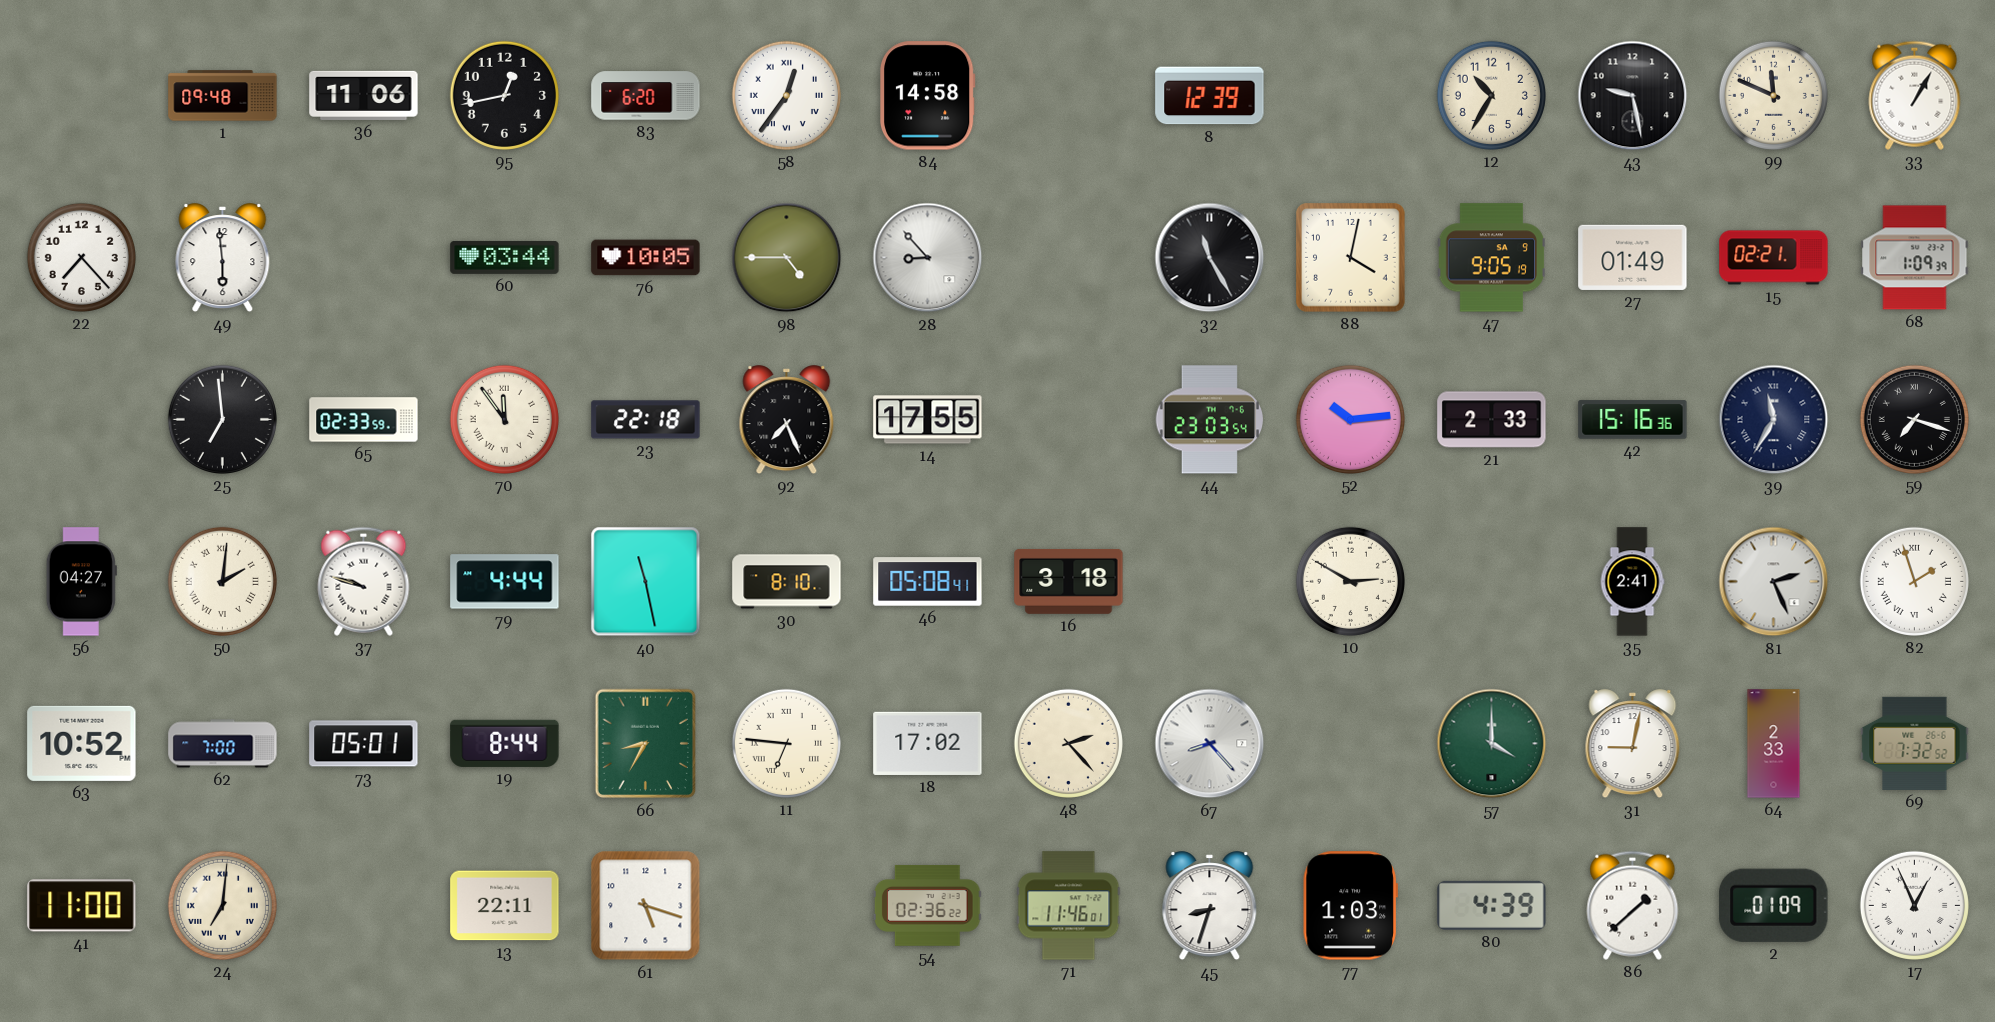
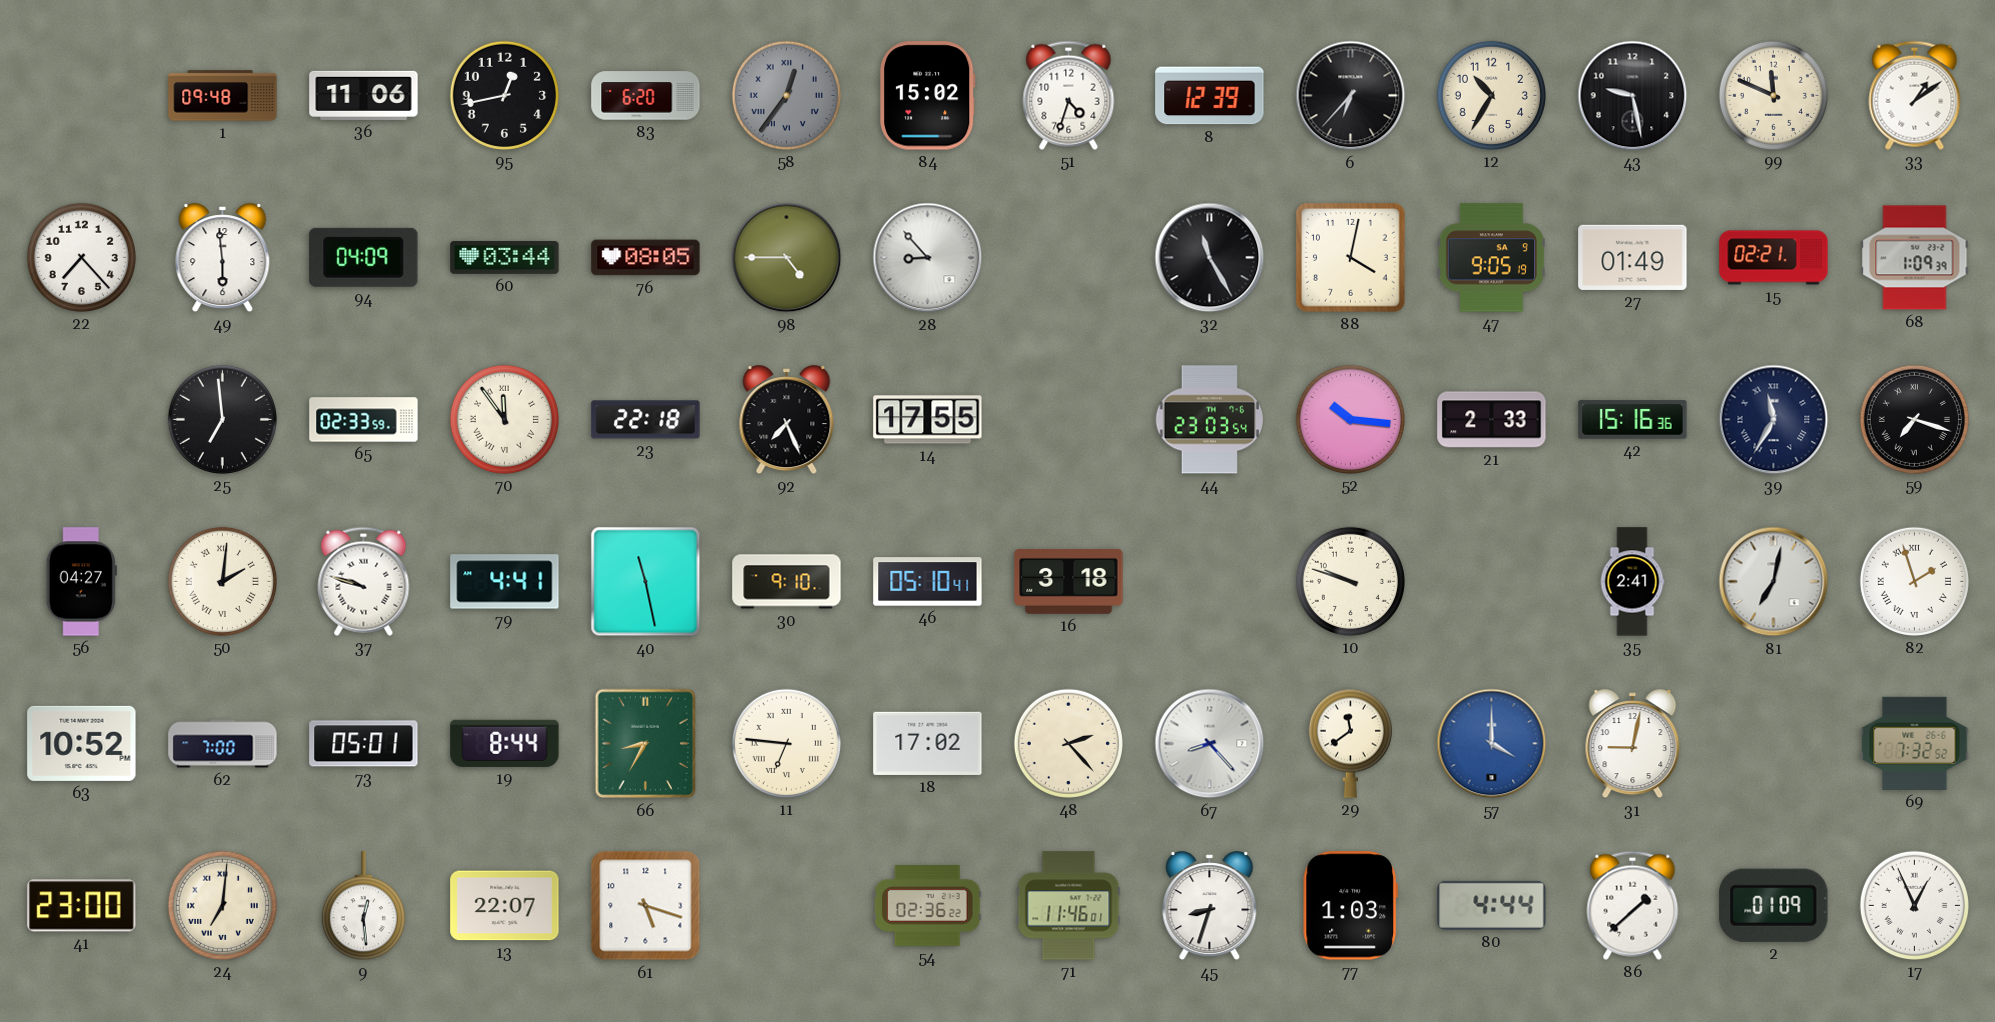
58 dial: white -> grey (786, 95)
84: 14:58 -> 15:02 (928, 96)
51: none -> 4:33 (1069, 95)
6: none -> 6:37 (1351, 96)
33: 1:05 -> 1:09 (1915, 95)
94: none -> 04:09 (364, 257)
76: 10:05 -> 08:05 (646, 258)
52: 10:14 -> 10:16 (1350, 419)
79: 4:44 -> 4:41 (505, 582)
30: 8:10 -> 9:10 (787, 582)
46: 05:08 -> 05:10 (928, 582)
10: 2:50 -> 9:48 (1350, 581)
81: 2:26 -> 7:02 (1774, 582)
29: none -> 11:39 (1350, 743)
57 dial: green -> blue (1492, 744)
64: 2:33 -> none (1774, 744)
41: 11:00 -> 23:00 (82, 906)
9: none -> 12:29 (363, 906)
13: 22:11 -> 22:07 (505, 906)
80: 4:39 -> 4:44 (1492, 905)
